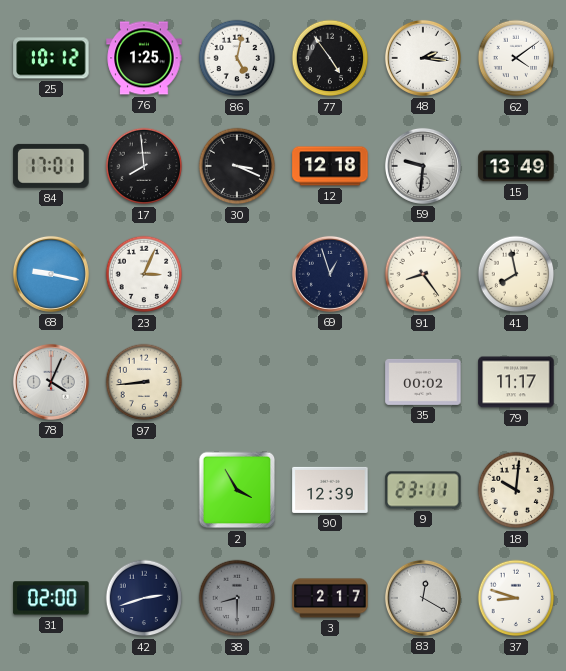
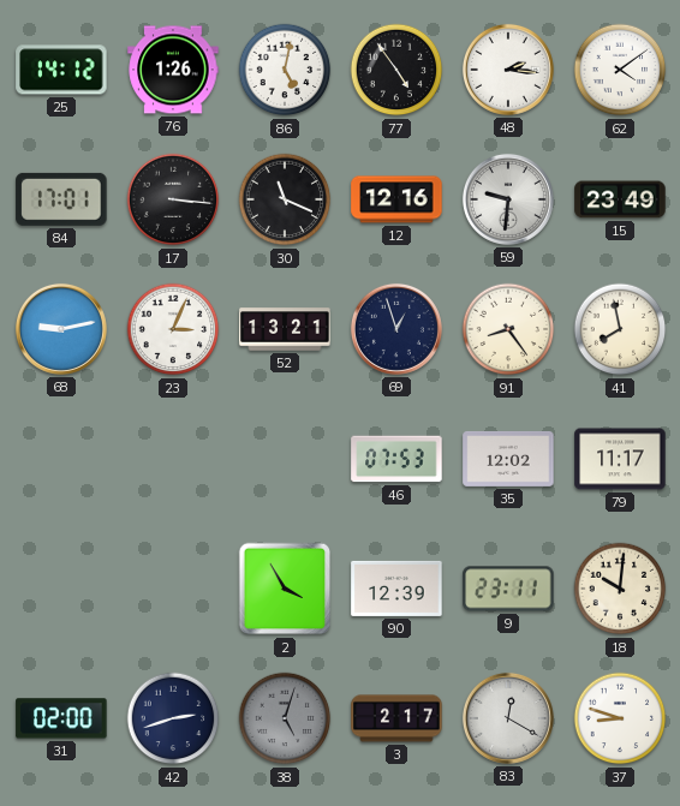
25: 10:12 -> 14:12 (61, 70)
76: 1:25 -> 1:26 (173, 70)
17: 7:59 -> 3:16 (173, 199)
30: 3:19 -> 11:19 (285, 199)
12: 12:18 -> 12:16 (396, 199)
15: 13:49 -> 23:49 (620, 199)
68: 9:17 -> 9:13 (61, 329)
52: none -> 13:21 (285, 329)
78: 4:04 -> none (51, 382)
97: 8:44 -> none (144, 382)
46: none -> 07:53 (396, 459)
35: 00:02 -> 12:02 (508, 459)
38: 8:30 -> 5:03 (285, 718)
